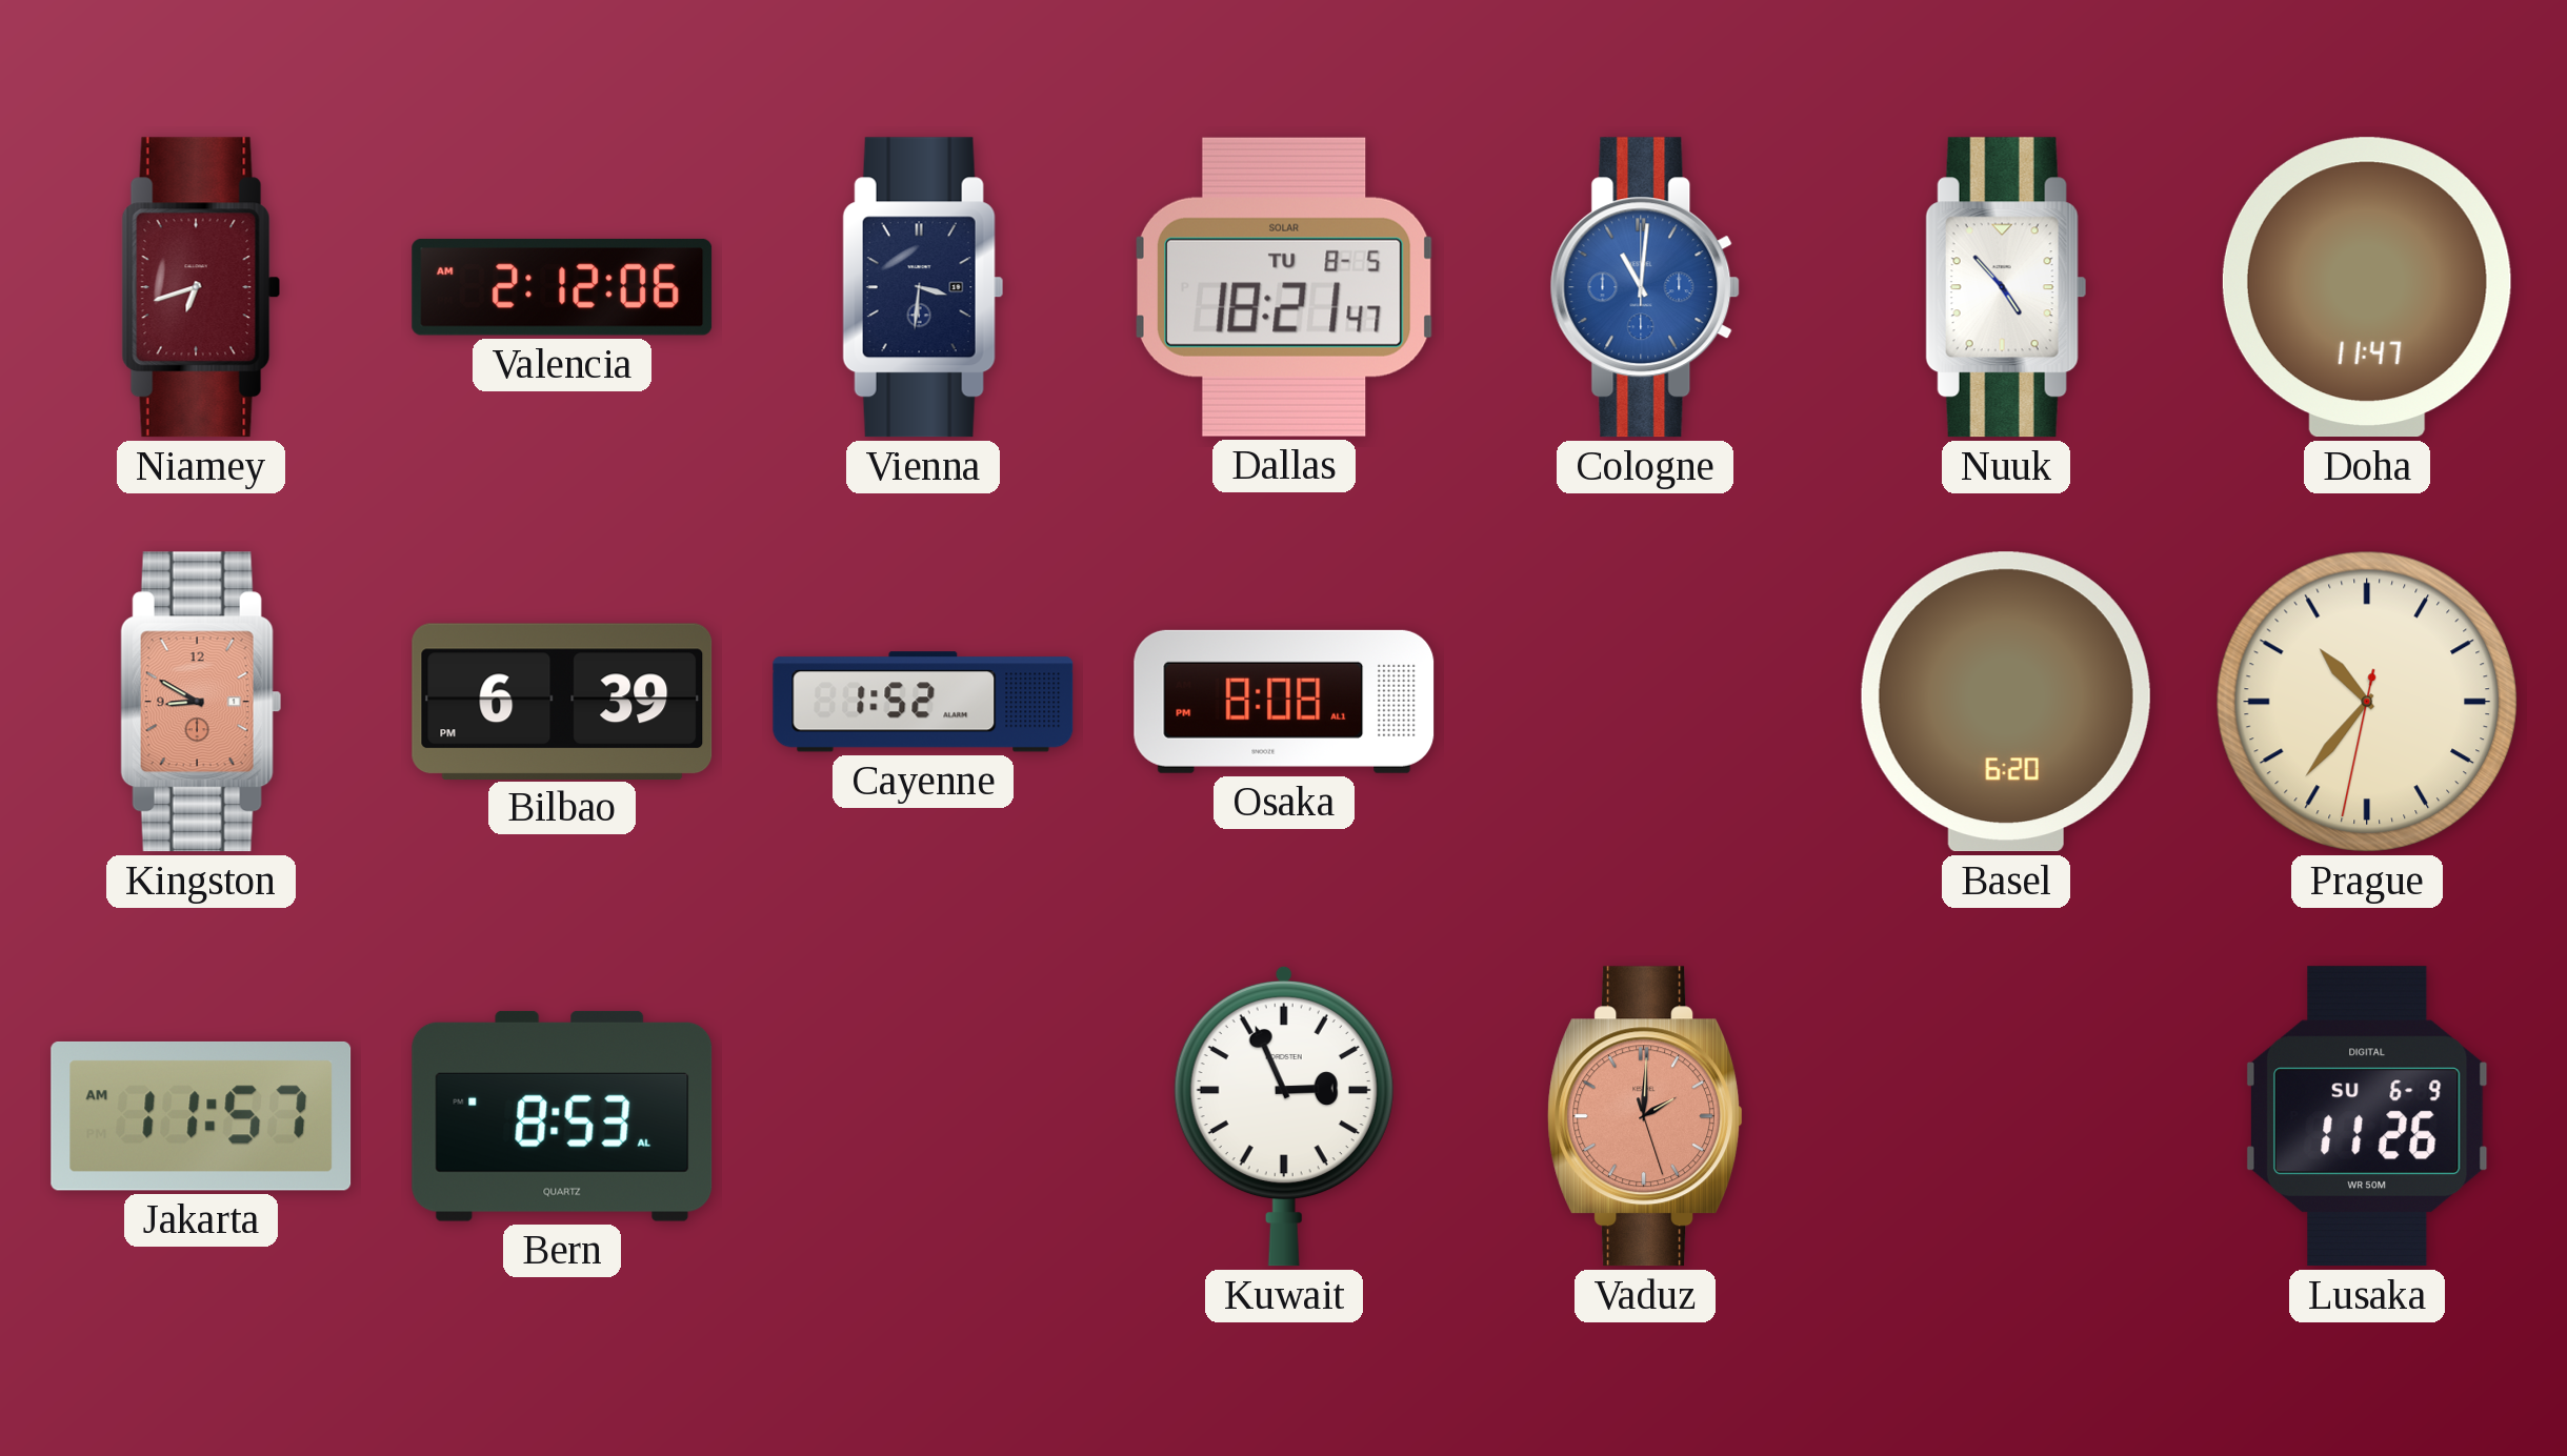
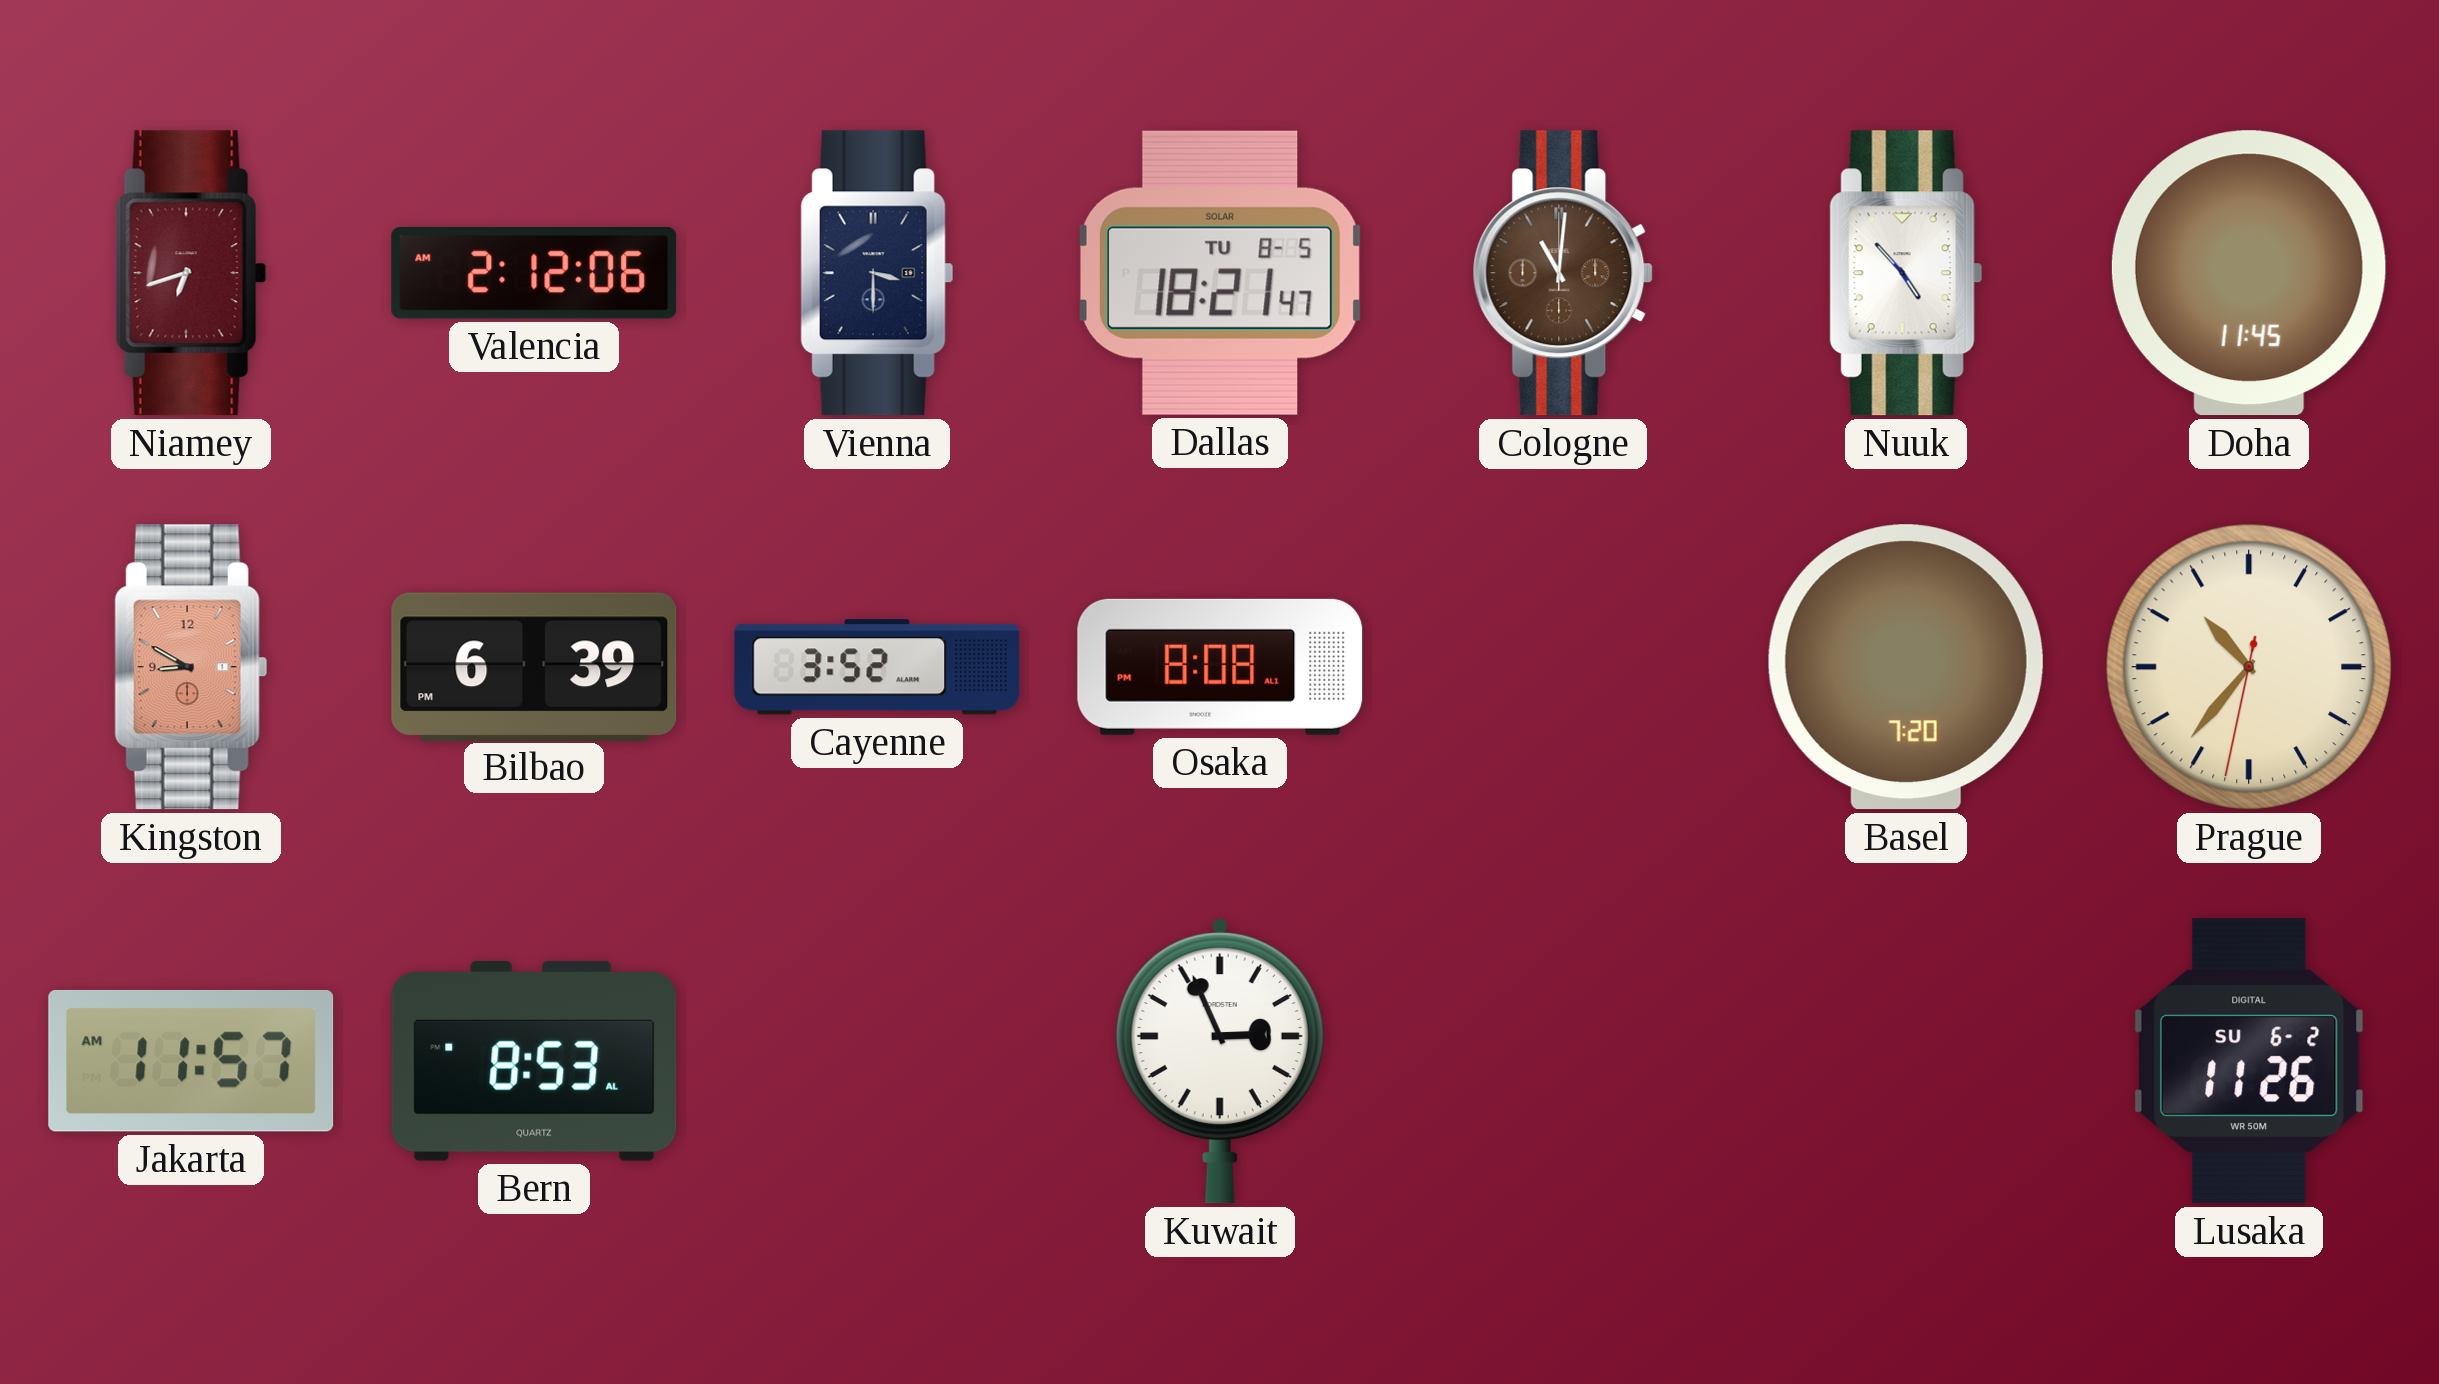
Vienna: 3:31 -> 3:30 (877, 273)
Cologne dial: blue -> brown (1563, 273)
Doha: 11:47 -> 11:45 (2249, 273)
Cayenne: 1:52 -> 3:52 (877, 667)
Basel: 6:20 -> 7:20 (1906, 667)
Vaduz: 2:00 -> none (1646, 1116)
Lusaka date: SU 6-9 -> SU 6-2 (2249, 1061)
